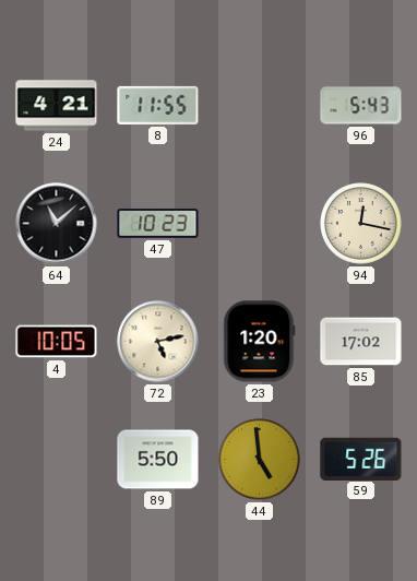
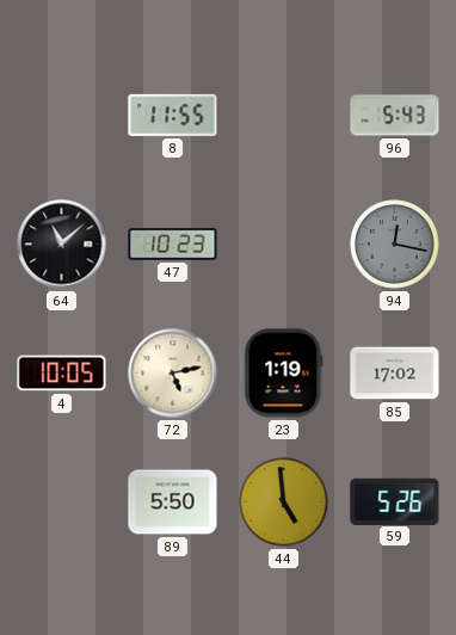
24: 4:21 -> none (57, 106)
94 dial: cream -> grey (395, 245)
23: 1:20 -> 1:19 (284, 374)
